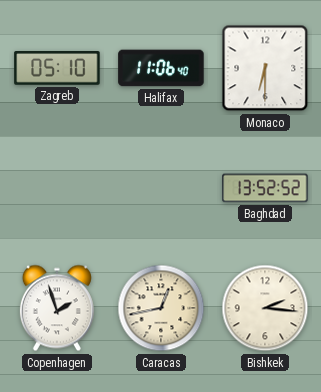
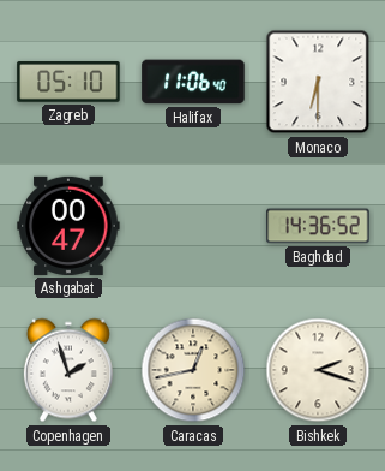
Ashgabat: none -> 00:47 (68, 226)
Baghdad: 13:52 -> 14:36 (318, 226)
Bishkek: 2:16 -> 2:18 (318, 370)
